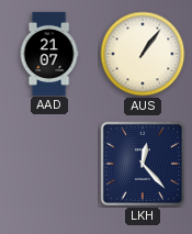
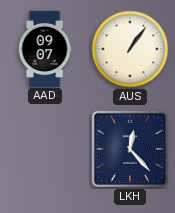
AAD: 21:07 -> 09:07 (45, 48)
